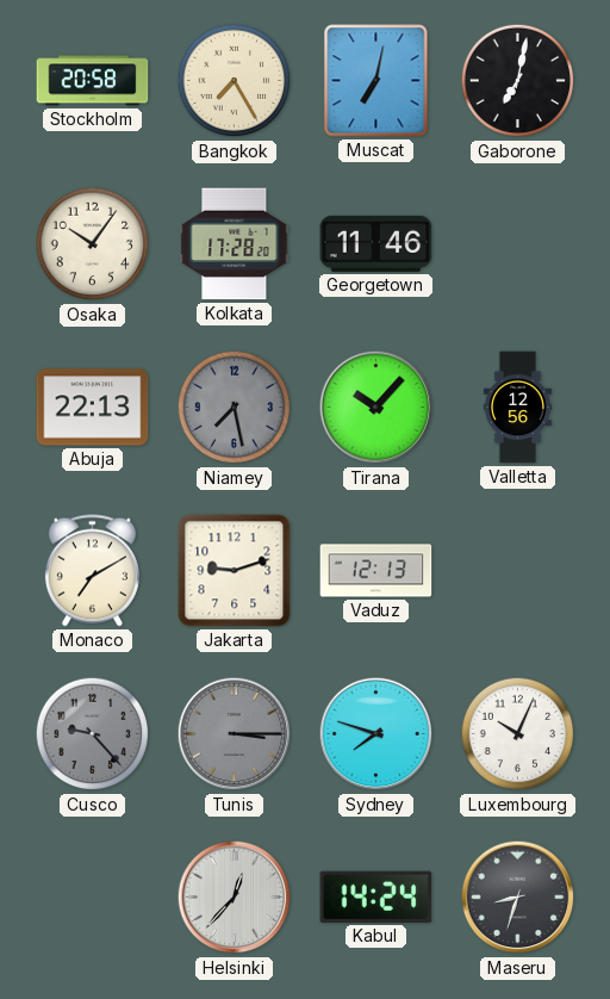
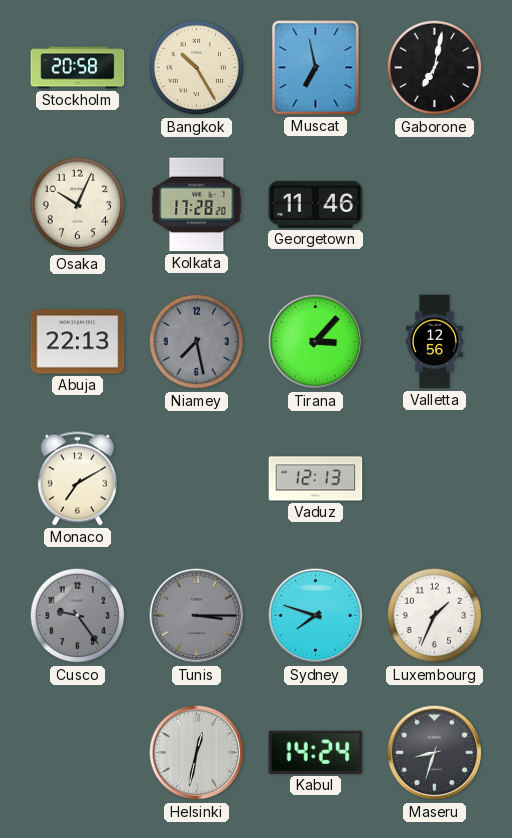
Bangkok: 7:25 -> 10:25 (197, 68)
Muscat: 7:02 -> 6:58 (316, 68)
Osaka: 10:06 -> 10:04 (78, 205)
Tirana: 10:07 -> 3:07 (316, 342)
Jakarta: 9:12 -> none (235, 571)
Cusco: 9:23 -> 9:24 (78, 616)
Luxembourg: 10:04 -> 1:34 (435, 616)
Helsinki: 12:37 -> 12:32 (197, 753)
